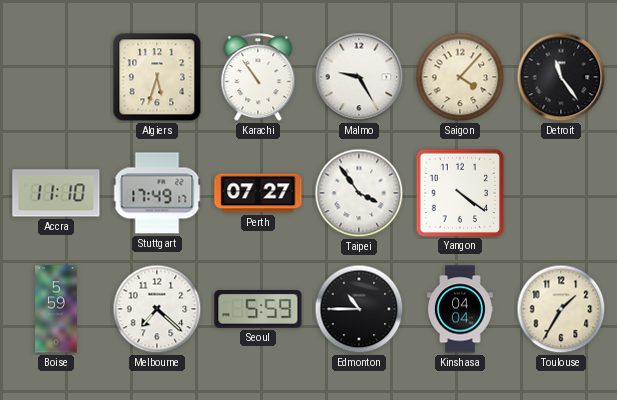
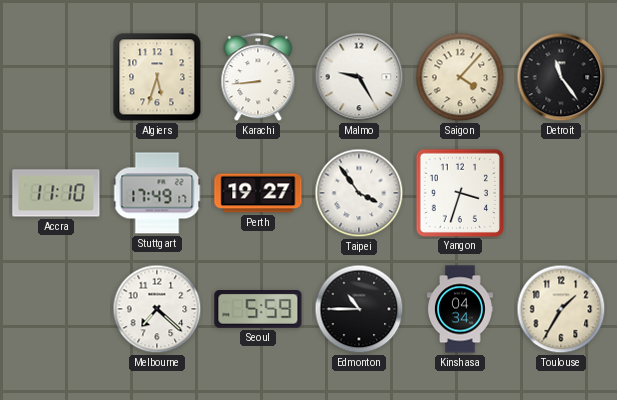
Karachi: 10:54 -> 8:44 (258, 78)
Perth: 07:27 -> 19:27 (258, 193)
Yangon: 4:21 -> 3:33 (459, 192)
Boise: 5:59 -> none (56, 309)
Kinshasa: 04:04 -> 04:34 (461, 309)
